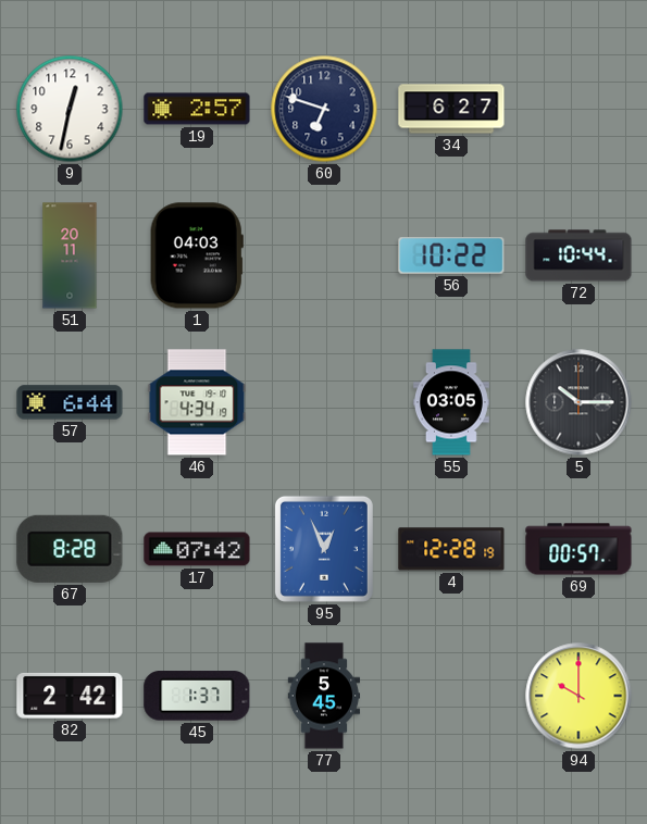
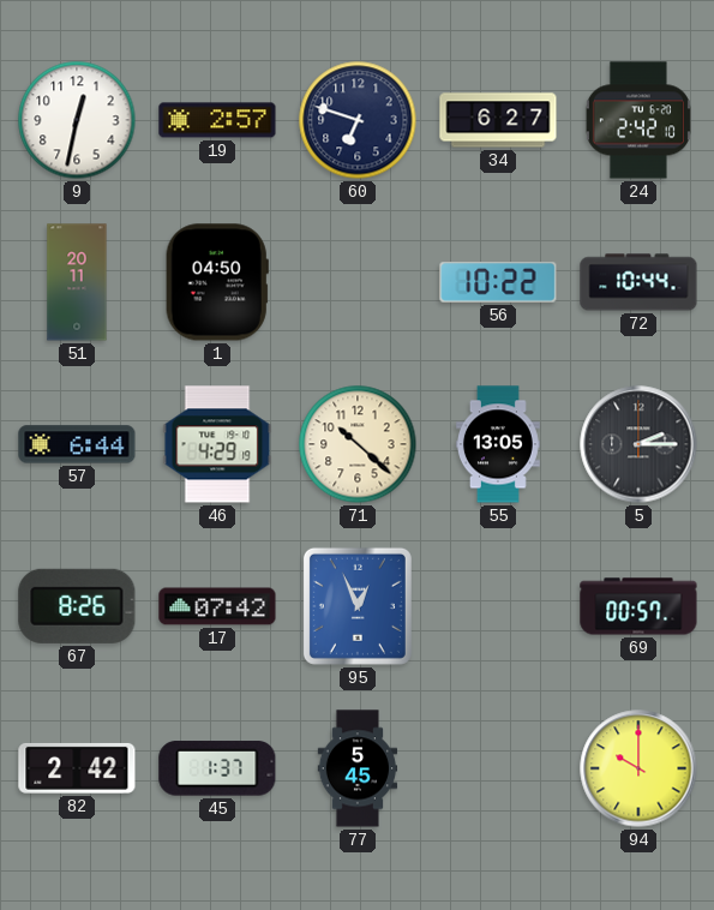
24: none -> 2:42 (638, 120)
1: 04:03 -> 04:50 (217, 282)
46: 4:34 -> 4:29 (217, 444)
71: none -> 10:22 (358, 444)
55: 03:05 -> 13:05 (498, 444)
5: 10:15 -> 2:15 (638, 444)
67: 8:28 -> 8:26 (77, 606)
4: 12:28 -> none (451, 549)
